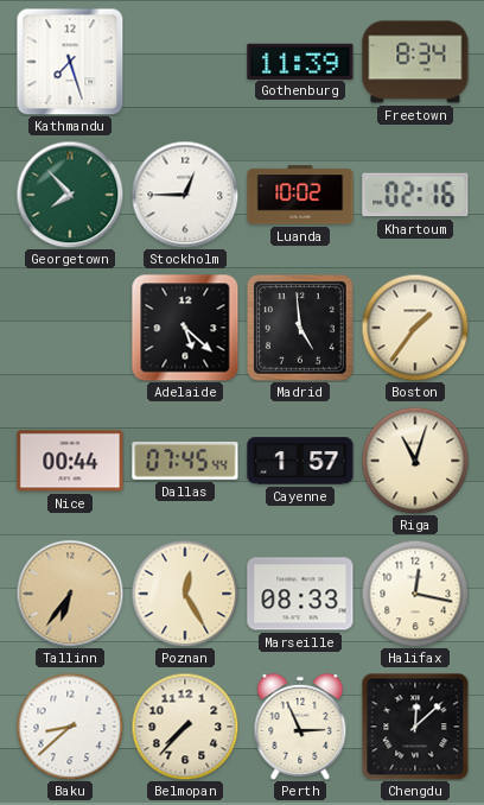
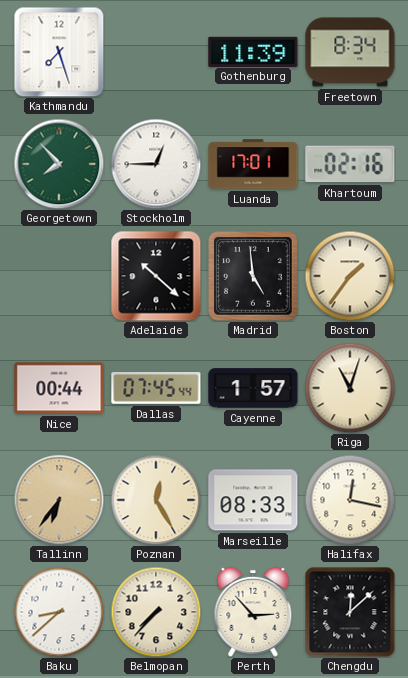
Luanda: 10:02 -> 17:01 (253, 164)
Adelaide: 5:22 -> 10:22 (156, 276)
Perth: 2:56 -> 2:53 (253, 612)
